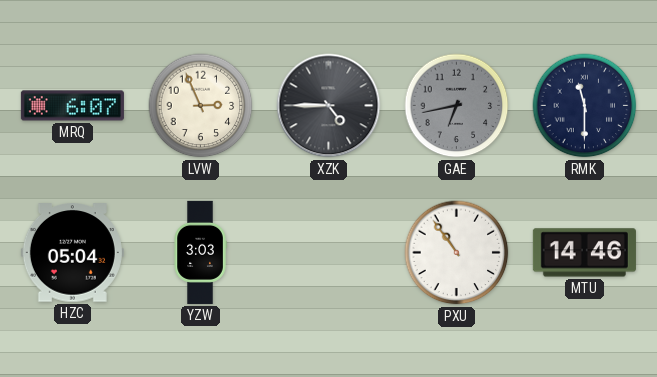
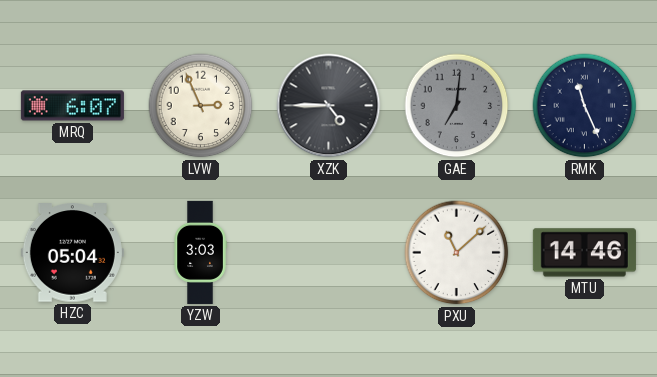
GAE: 6:43 -> 7:01 (457, 106)
RMK: 11:30 -> 11:26 (585, 106)
PXU: 10:54 -> 11:08 (457, 253)
